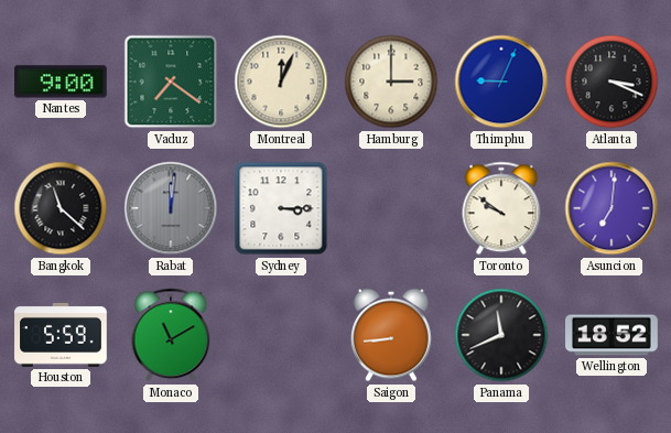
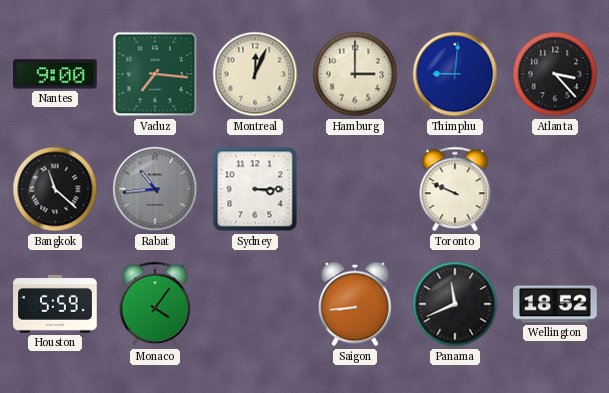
Vaduz: 7:21 -> 7:16 (155, 74)
Thimphu: 9:04 -> 9:01 (455, 74)
Atlanta: 3:19 -> 3:23 (555, 74)
Rabat: 12:01 -> 10:44 (155, 189)
Toronto: 9:51 -> 9:49 (455, 189)
Asuncion: 7:01 -> none (612, 208)
Monaco: 11:10 -> 4:06 (155, 304)
